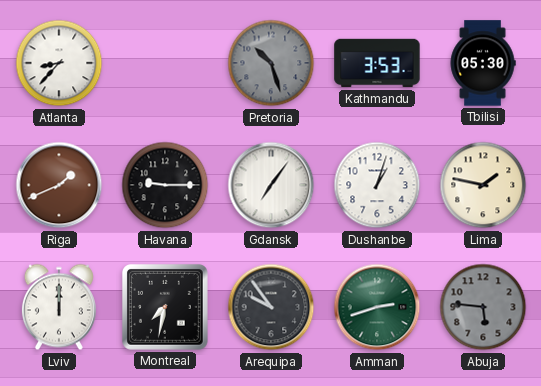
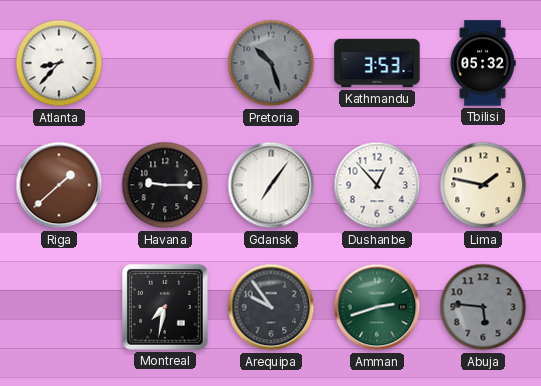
Tbilisi: 05:30 -> 05:32 (483, 63)
Riga: 1:41 -> 1:38 (59, 185)
Dushanbe: 1:03 -> 12:53 (377, 185)
Lviv: 12:00 -> none (59, 307)
